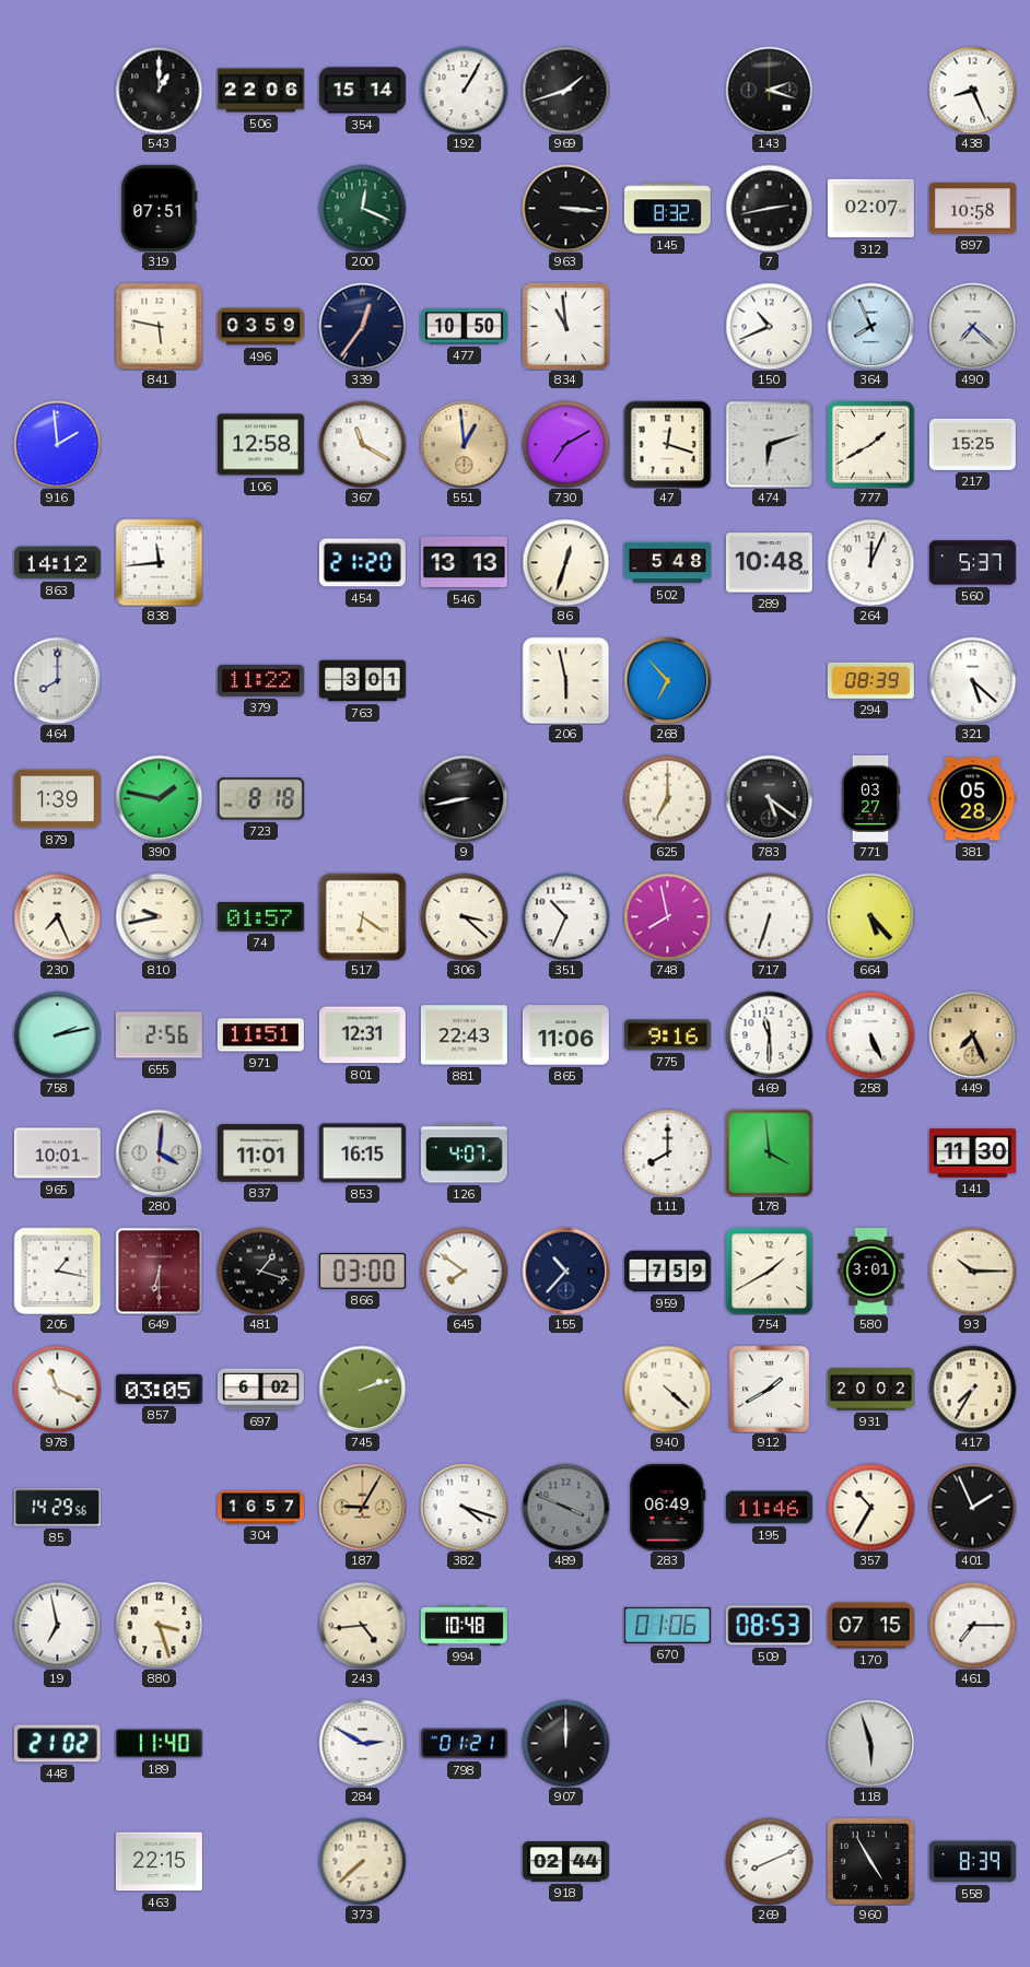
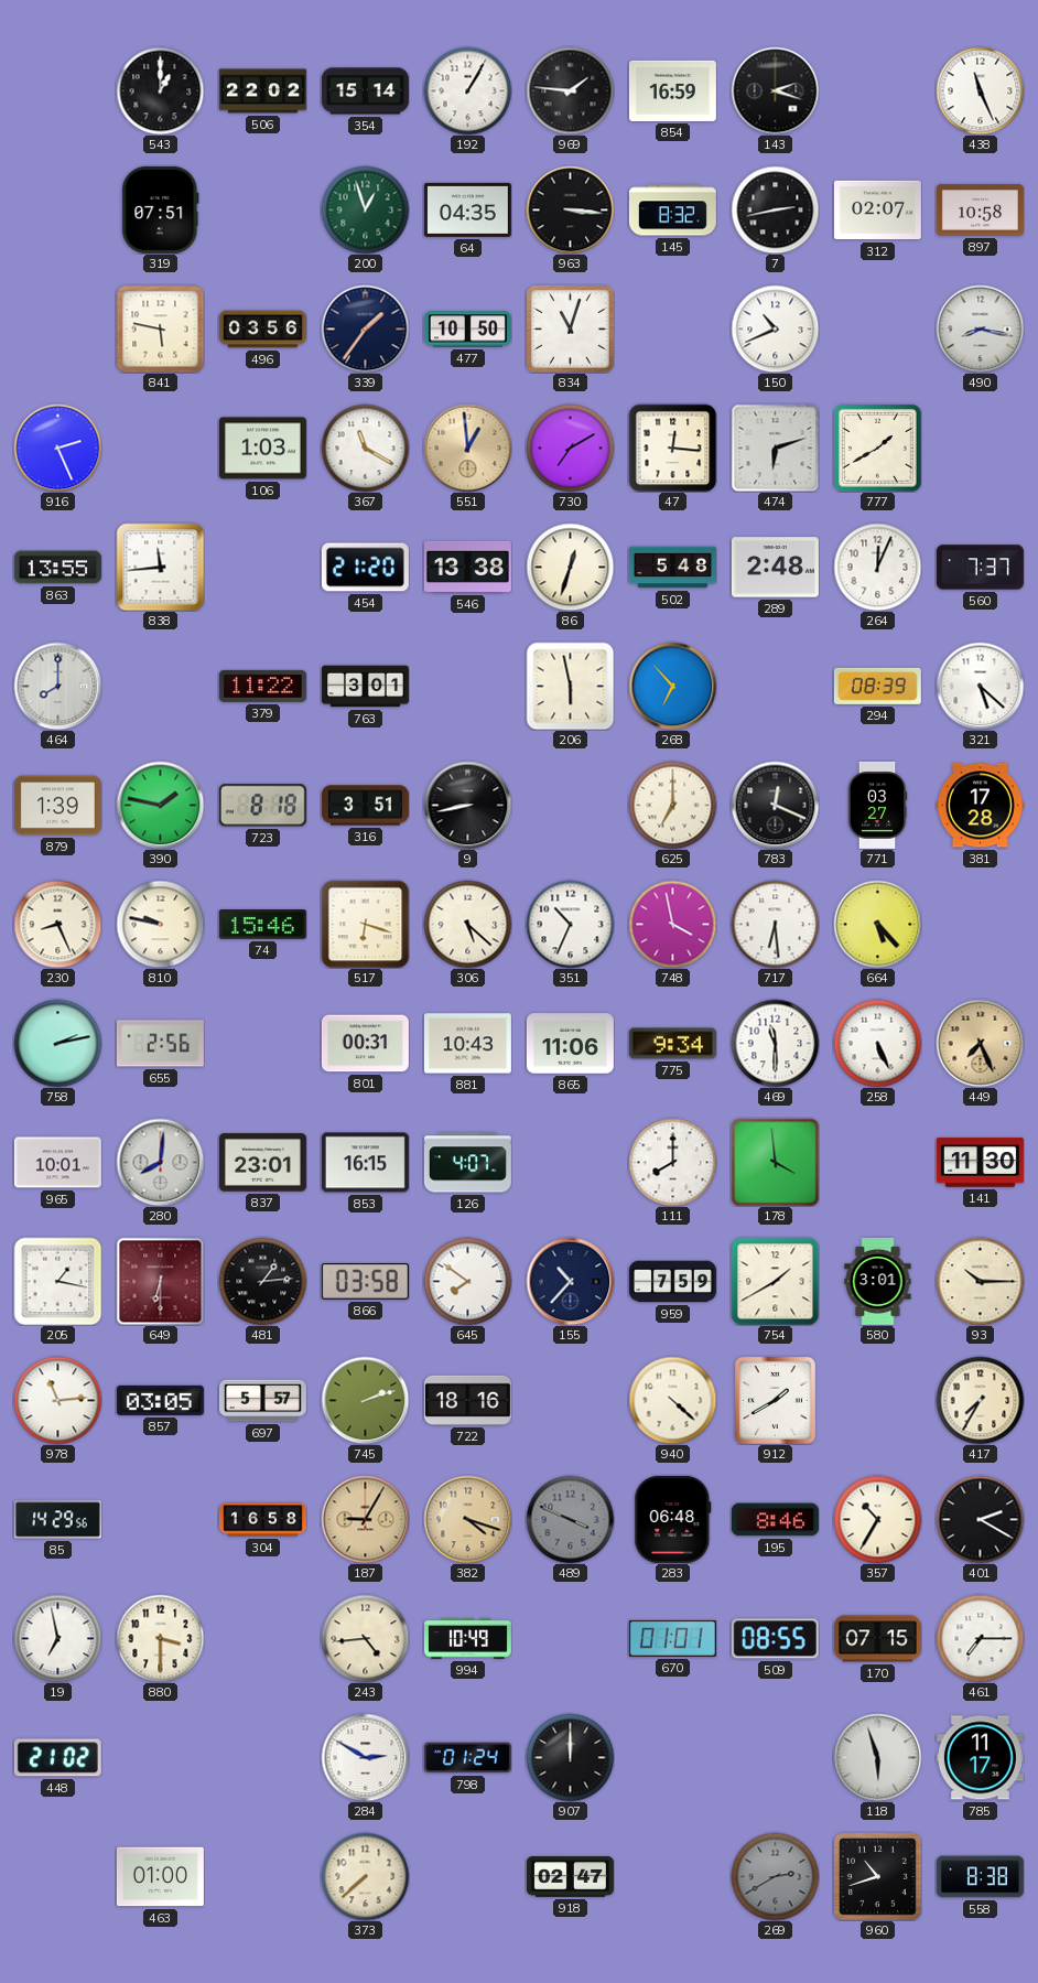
506: 22:06 -> 22:02 (262, 91)
969: 1:42 -> 1:46 (570, 90)
854: none -> 16:59 (672, 90)
438: 8:26 -> 11:26 (980, 90)
200: 12:19 -> 12:57 (365, 209)
64: none -> 04:35 (467, 209)
496: 03:59 -> 03:56 (262, 330)
339: 12:36 -> 1:36 (365, 328)
834: 10:59 -> 11:03 (570, 328)
364: 7:56 -> none (870, 326)
490: 7:22 -> 8:17 (980, 328)
916: 1:59 -> 2:26 (57, 448)
106: 12:58 -> 1:03 (262, 449)
47: 12:18 -> 12:16 (672, 448)
217: 15:25 -> none (972, 444)
863: 14:12 -> 13:55 (57, 568)
546: 13:13 -> 13:38 (467, 567)
289: 10:48 -> 2:48 (775, 568)
560: 5:37 -> 7:37 (980, 568)
316: none -> 3:51 (365, 806)
783: 5:21 -> 12:19 (775, 805)
381: 05:28 -> 17:28 (980, 806)
230: 7:26 -> 8:26 (57, 924)
810: 9:43 -> 9:47 (160, 924)
74: 01:57 -> 15:46 (262, 925)
517: 6:21 -> 6:18 (365, 924)
306: 3:22 -> 5:22 (467, 924)
748: 7:58 -> 3:58 (672, 924)
717: 6:33 -> 6:29 (775, 924)
971: 11:51 -> none (260, 1035)
801: 12:31 -> 00:31 (365, 1044)
881: 22:43 -> 10:43 (467, 1044)
775: 9:16 -> 9:34 (672, 1044)
280: 4:01 -> 8:01 (160, 1162)
837: 11:01 -> 23:01 (262, 1163)
481: 1:18 -> 1:14 (262, 1281)
866: 03:00 -> 03:58 (365, 1282)
978: 11:19 -> 11:14 (57, 1400)
697: 6:02 -> 5:57 (262, 1401)
722: none -> 18:16 (467, 1400)
931: 20:02 -> none (870, 1390)
304: 16:57 -> 16:58 (262, 1520)
382 dial: white -> champagne (467, 1519)
283: 06:49 -> 06:48 (673, 1519)
195: 11:46 -> 8:46 (775, 1520)
401: 1:56 -> 2:20 (980, 1519)
880: 3:27 -> 3:30 (160, 1638)
994: 10:48 -> 10:49 (467, 1639)
670: 01:06 -> 01:01 (672, 1638)
509: 08:53 -> 08:55 (775, 1639)
189: 11:40 -> none (159, 1744)
798: 01:21 -> 01:24 (467, 1758)
785: none -> 11:17 (980, 1758)
463: 22:15 -> 01:00 (160, 1877)
918: 02:44 -> 02:47 (570, 1877)
269: 8:11 -> 2:40 (775, 1876)
269 dial: white -> grey (775, 1876)
960: 4:55 -> 10:42 (877, 1876)
558: 8:39 -> 8:38 (980, 1877)
